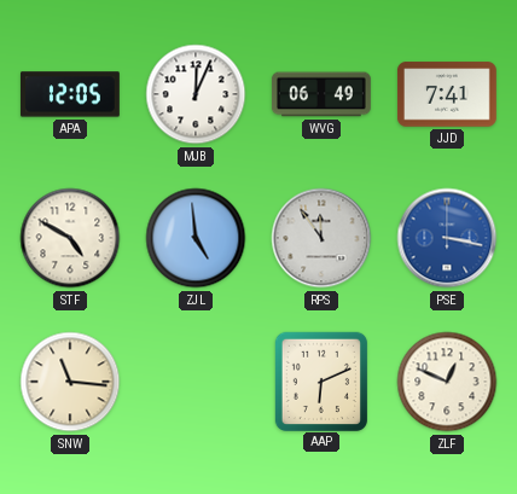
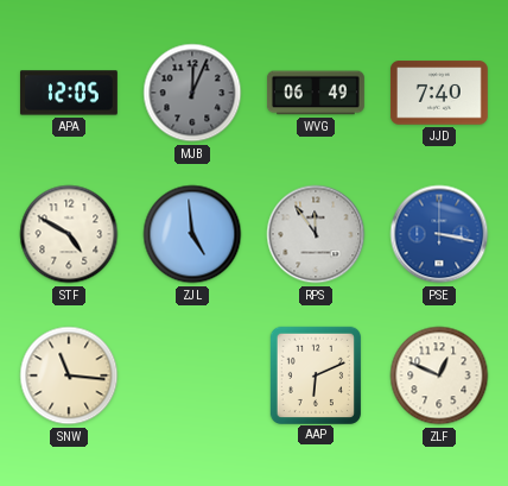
MJB dial: white -> grey (192, 93)
JJD: 7:41 -> 7:40 (439, 93)
